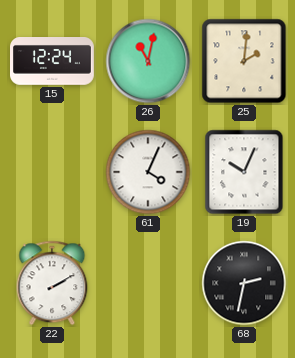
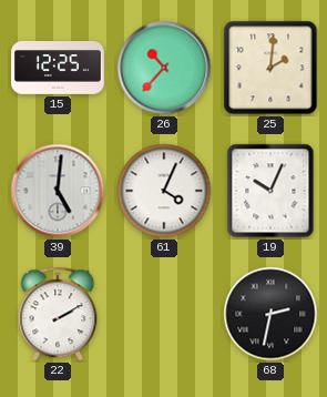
15: 12:24 -> 12:25 (59, 69)
26: 11:02 -> 10:37 (164, 68)
39: none -> 5:01 (58, 191)
